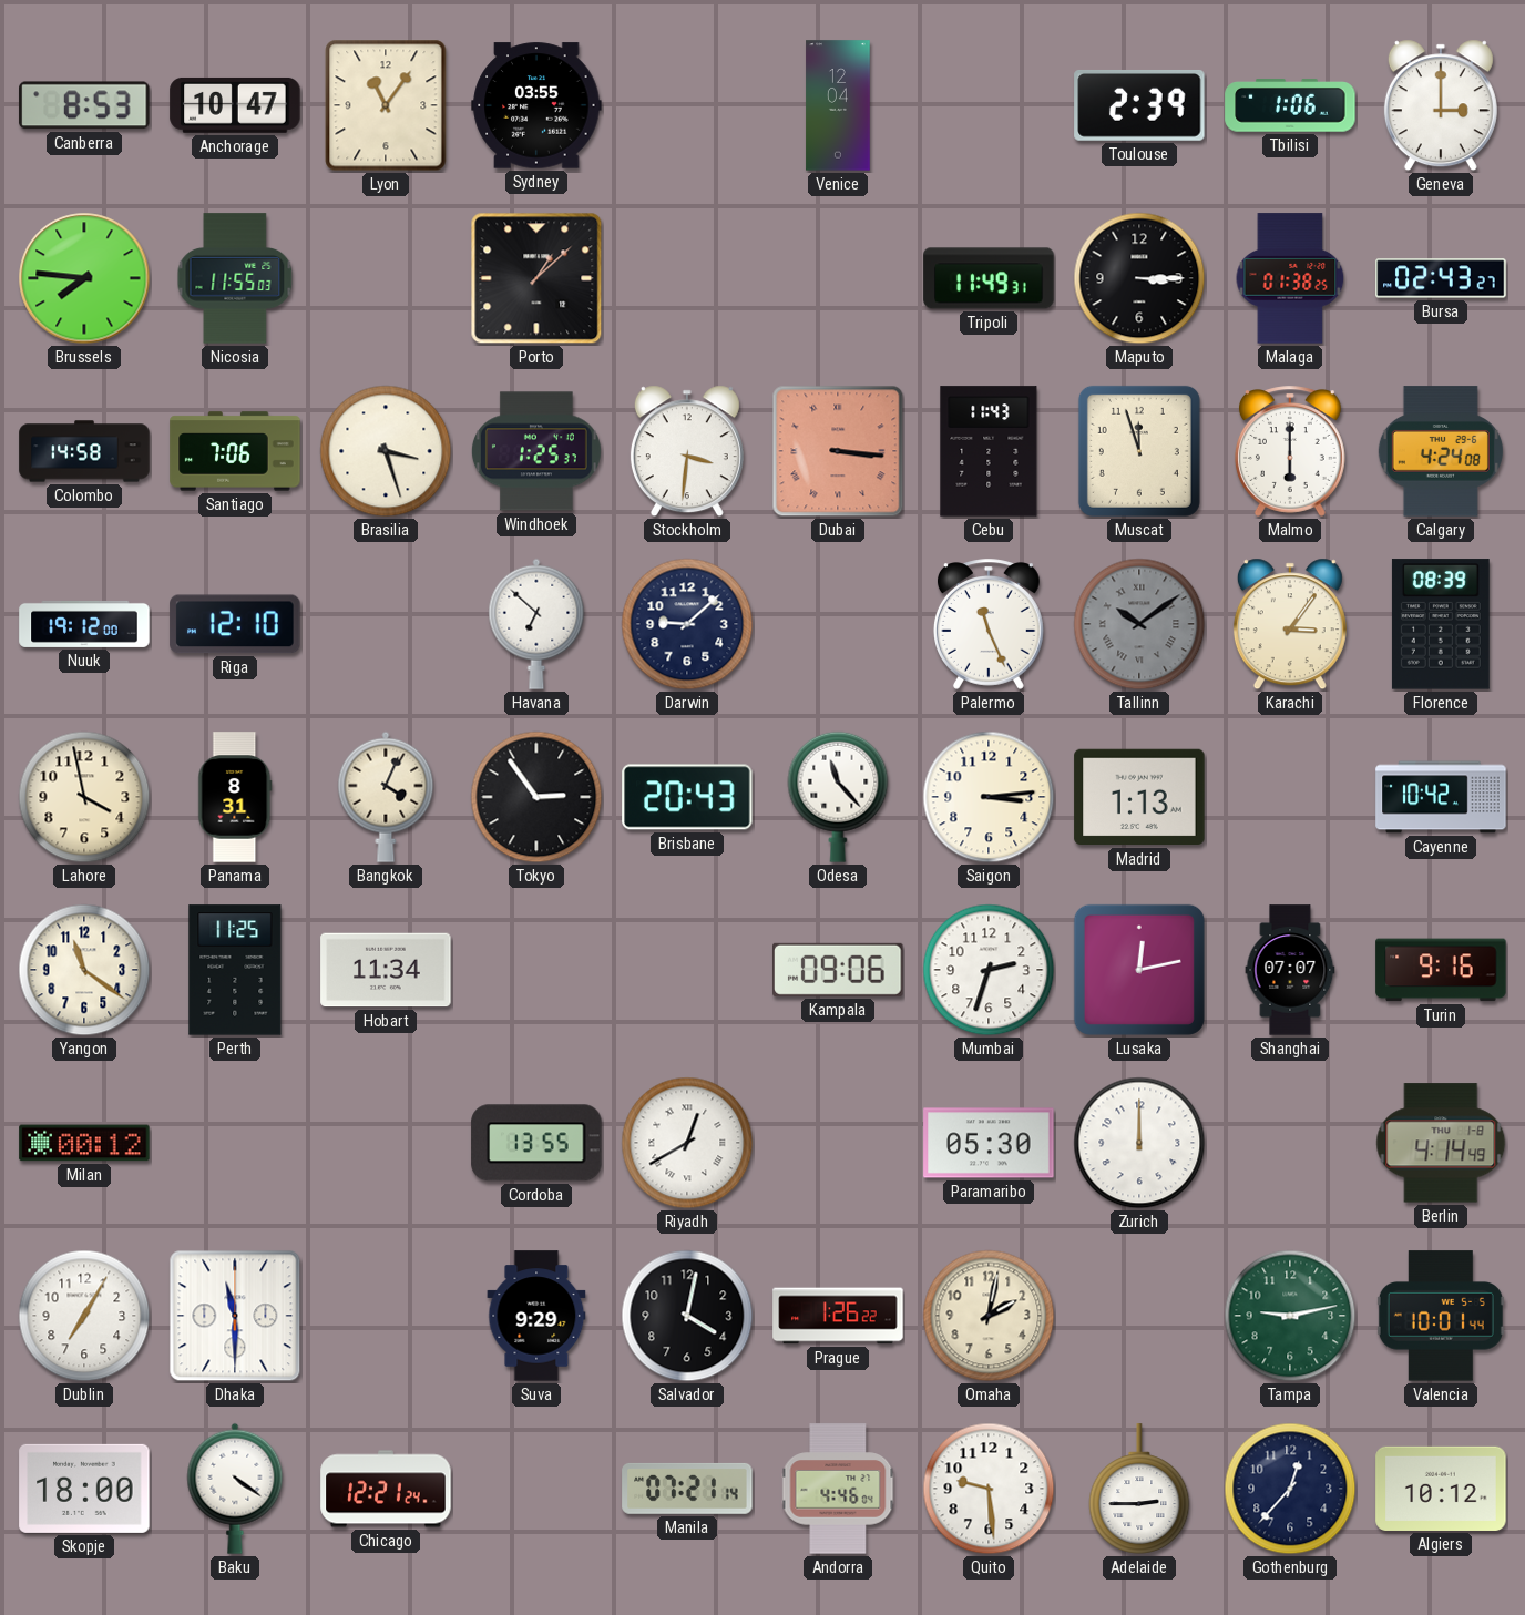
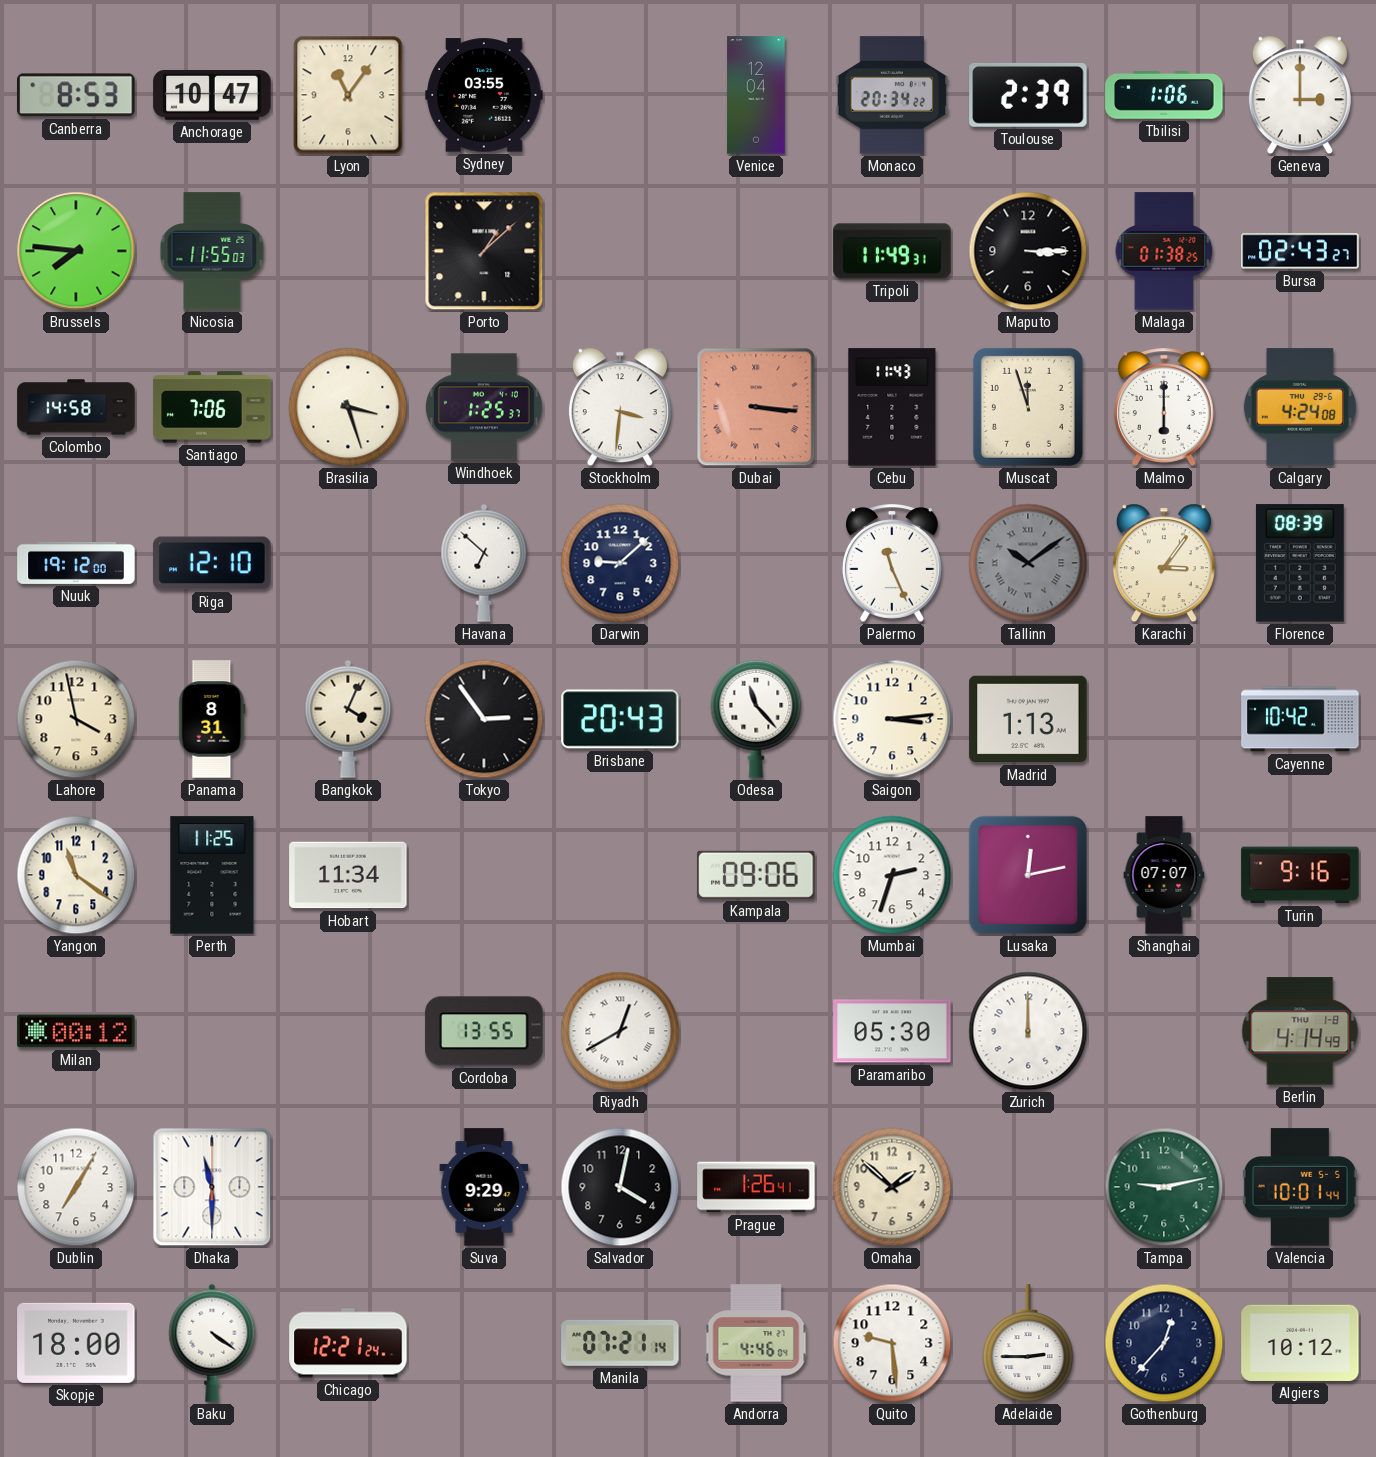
Monaco: none -> 20:34 (892, 95)
Prague: 1:26:22 -> 1:26:41 (756, 1187)
Omaha: 2:02 -> 1:52 (892, 1187)
